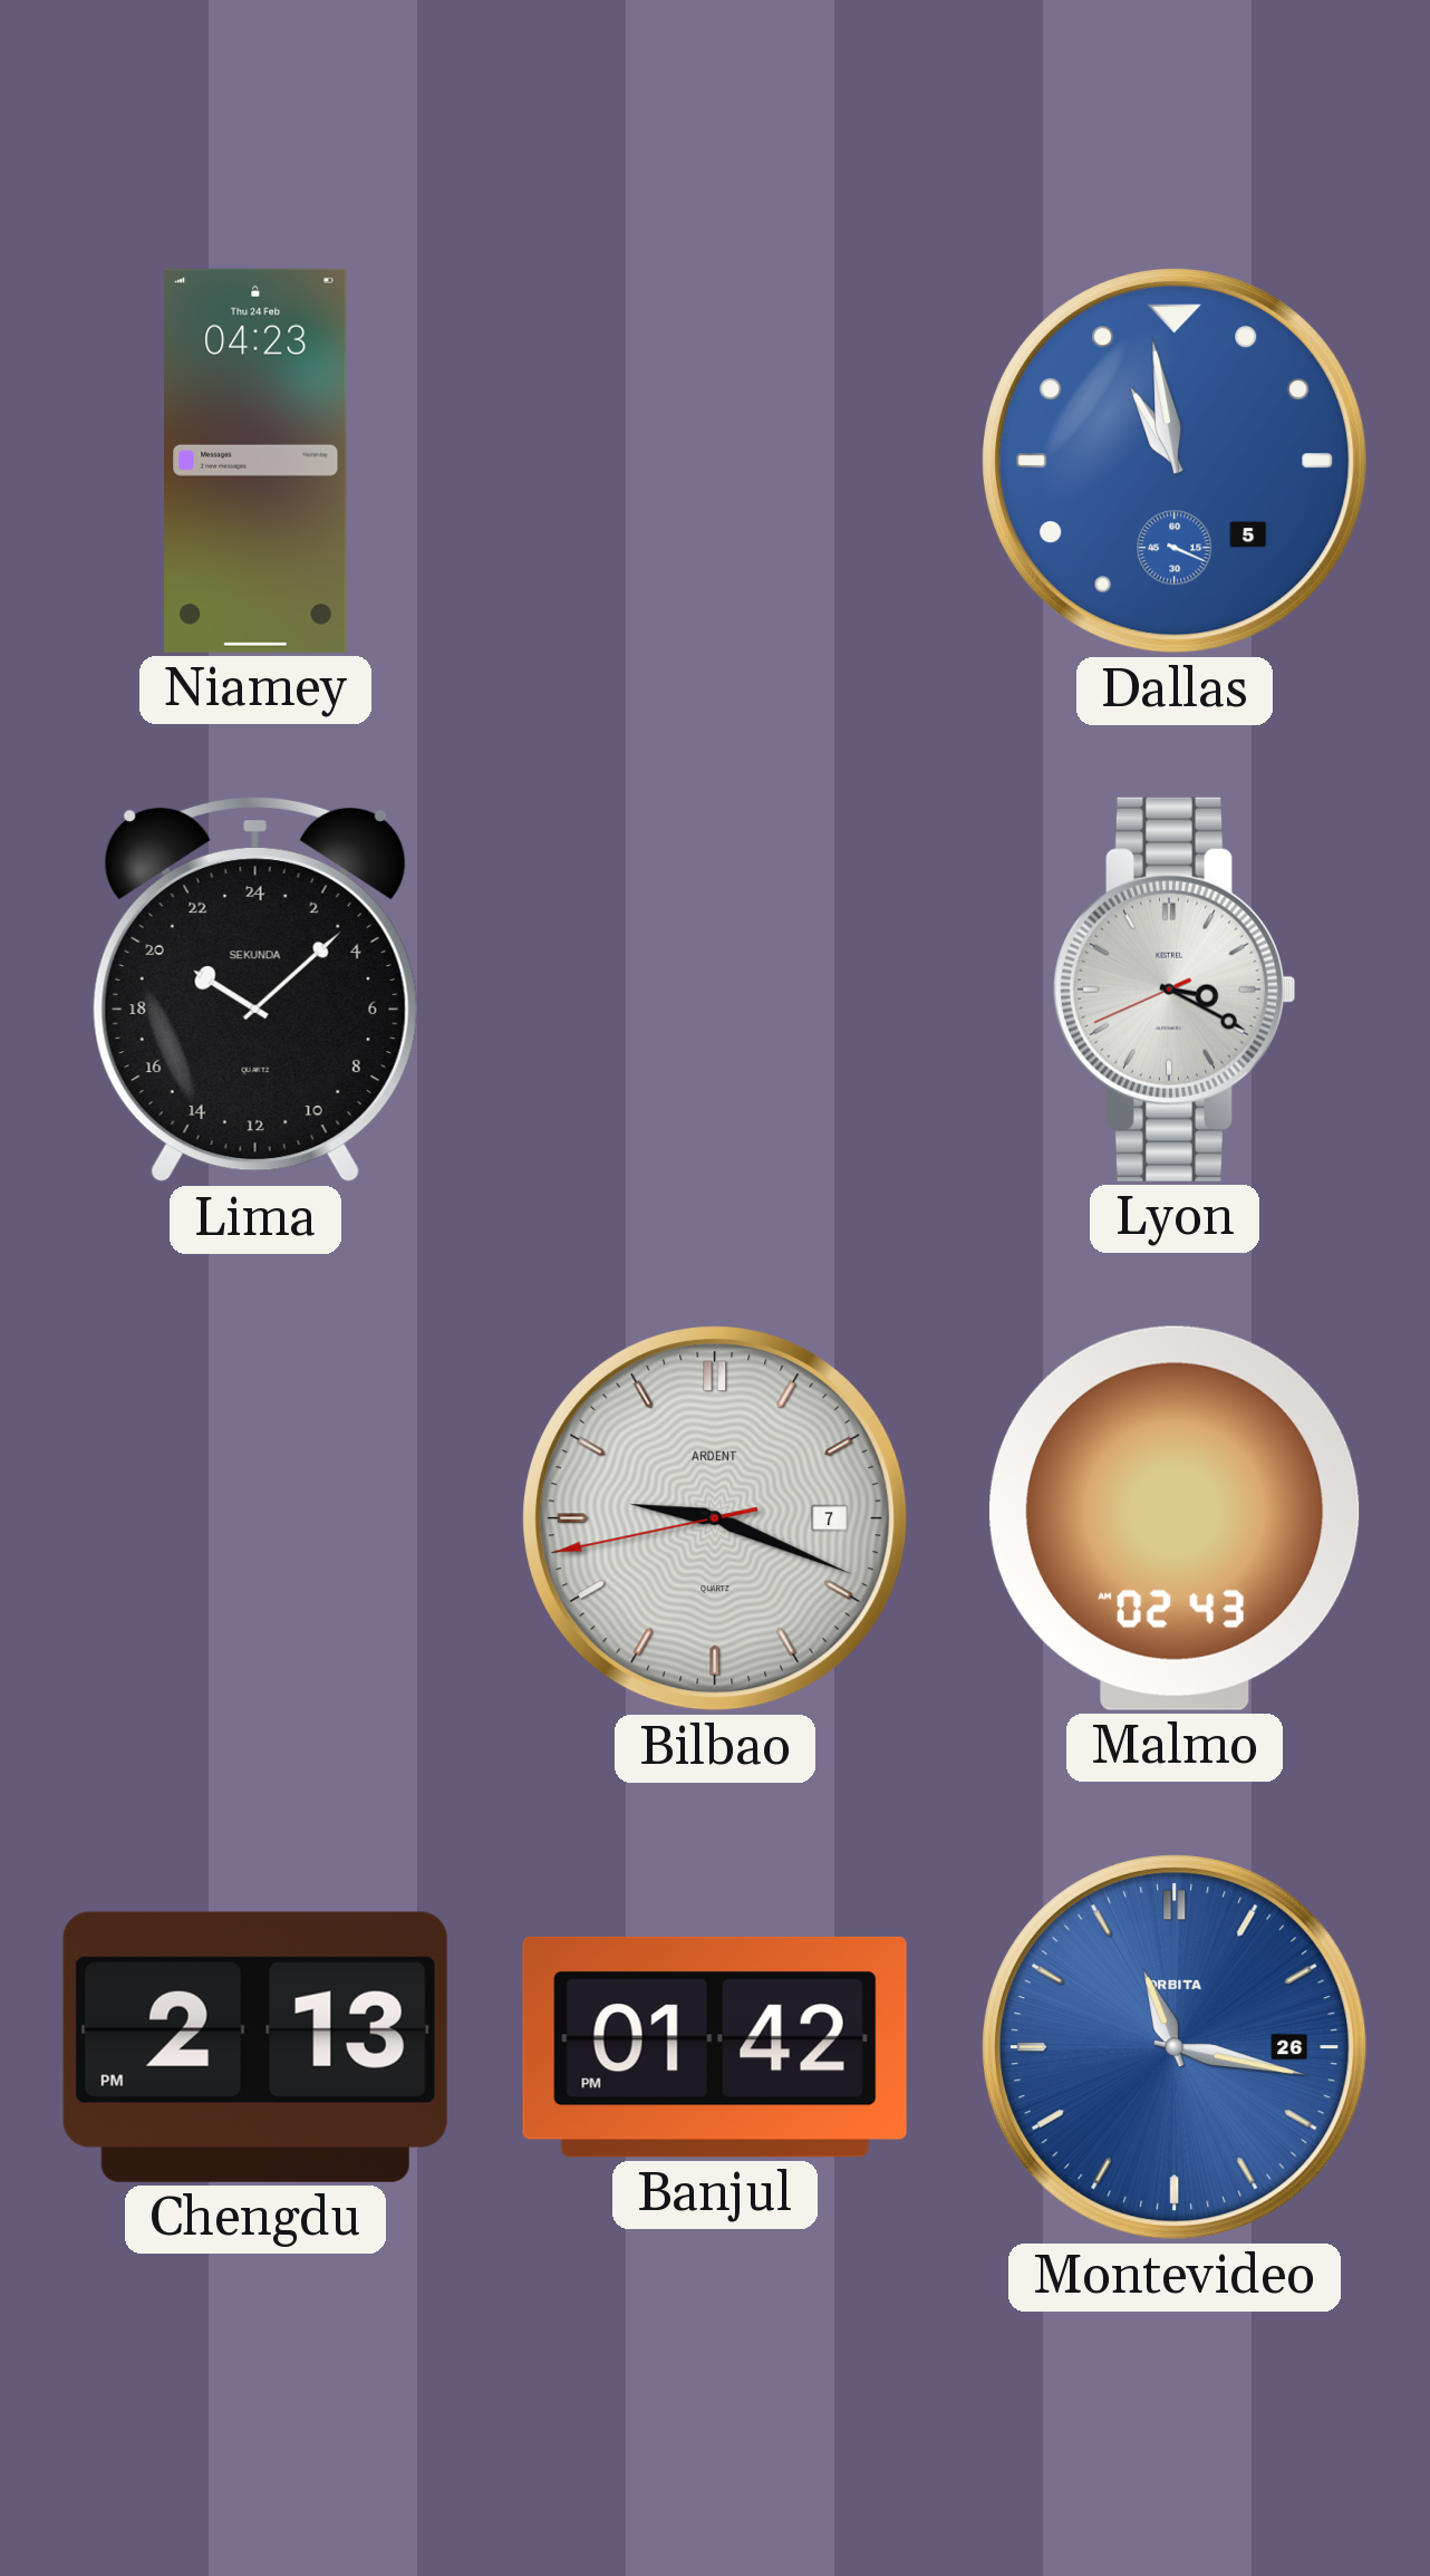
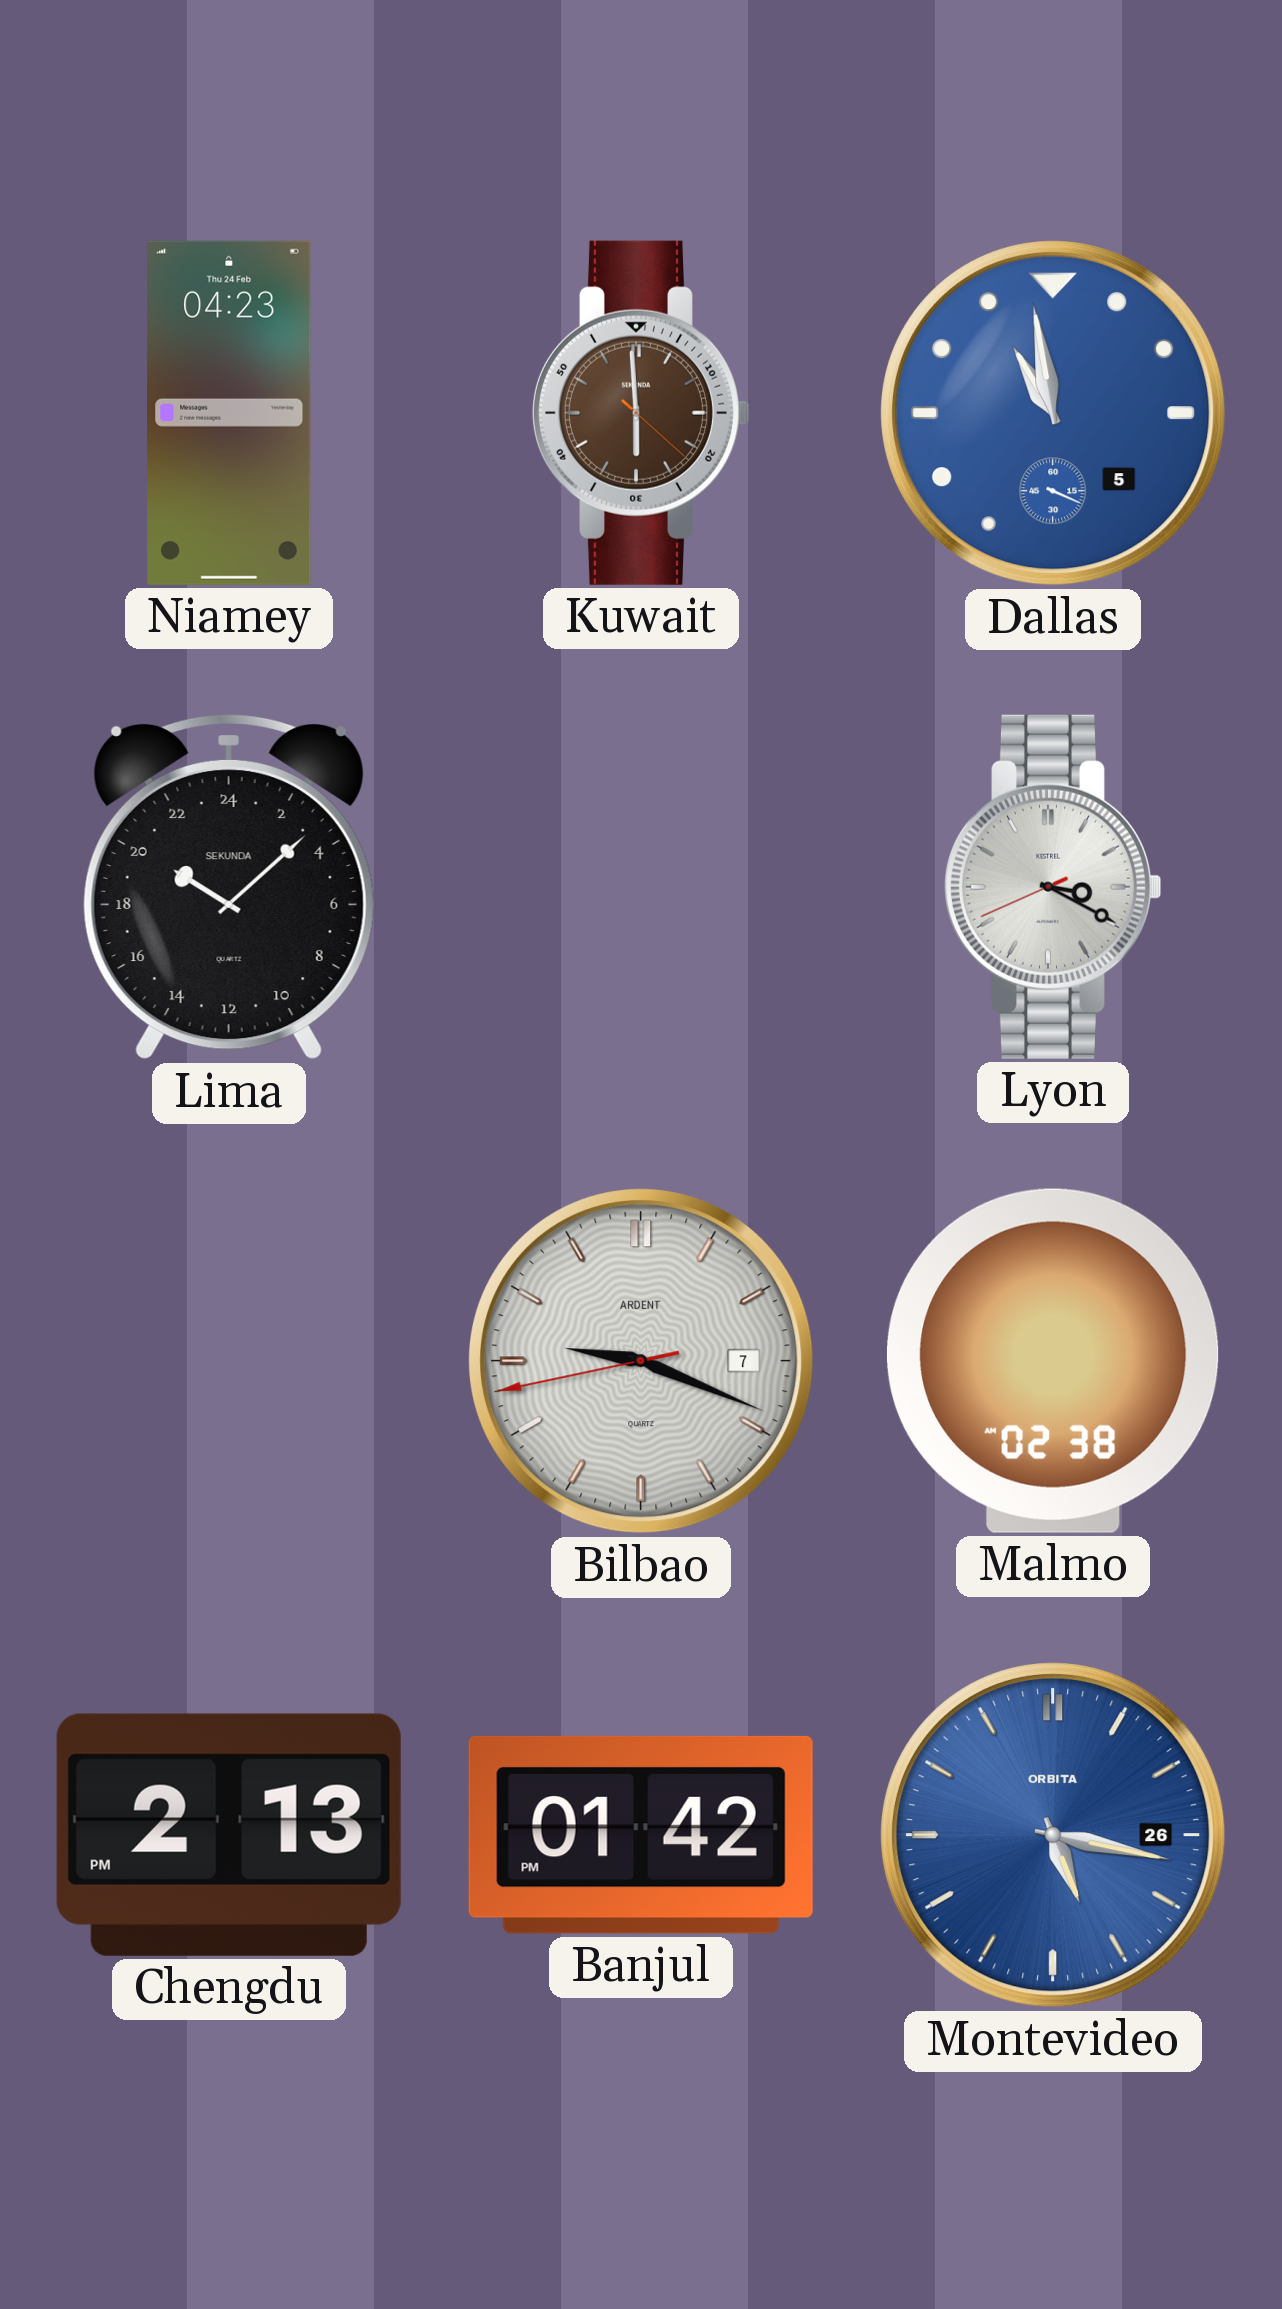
Kuwait: none -> 5:59 (640, 413)
Malmo: 02:43 -> 02:38 (1053, 1361)
Montevideo: 11:17 -> 5:17 (1053, 1835)
